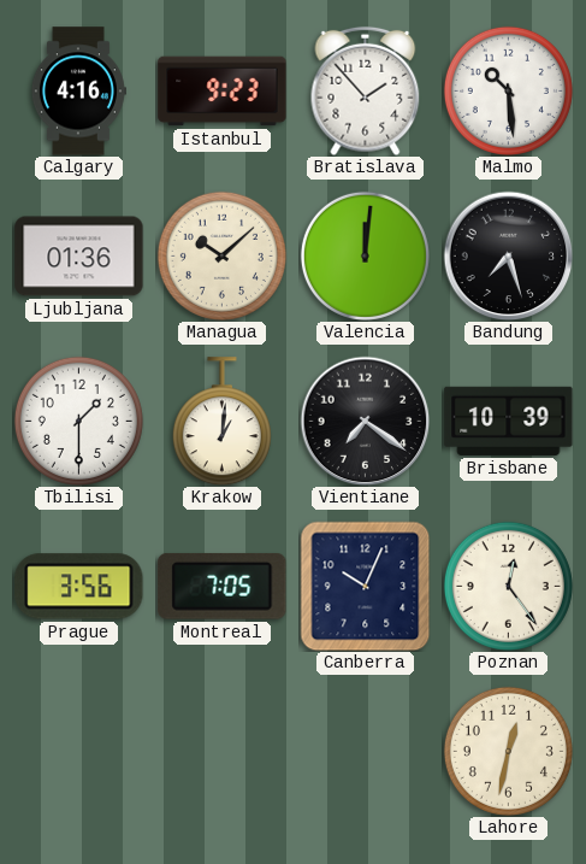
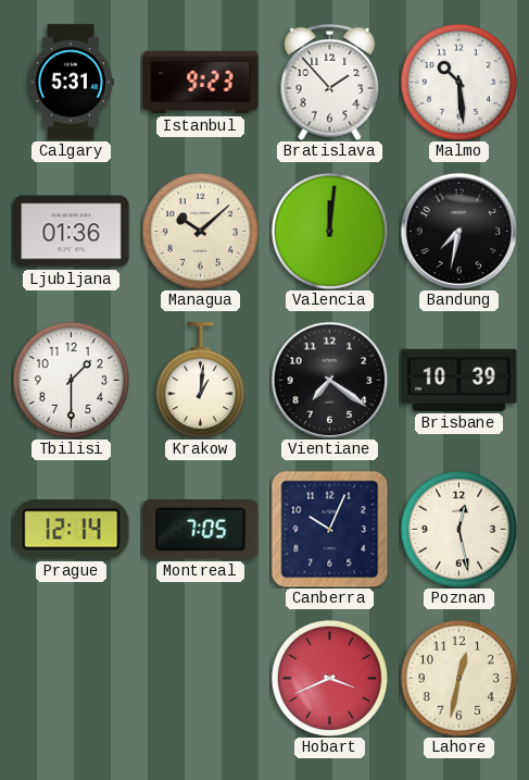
Calgary: 4:16 -> 5:31 (71, 83)
Bandung: 7:27 -> 7:32 (458, 231)
Prague: 3:56 -> 12:14 (72, 530)
Poznan: 12:24 -> 12:28 (458, 529)
Hobart: none -> 3:41 (329, 678)
